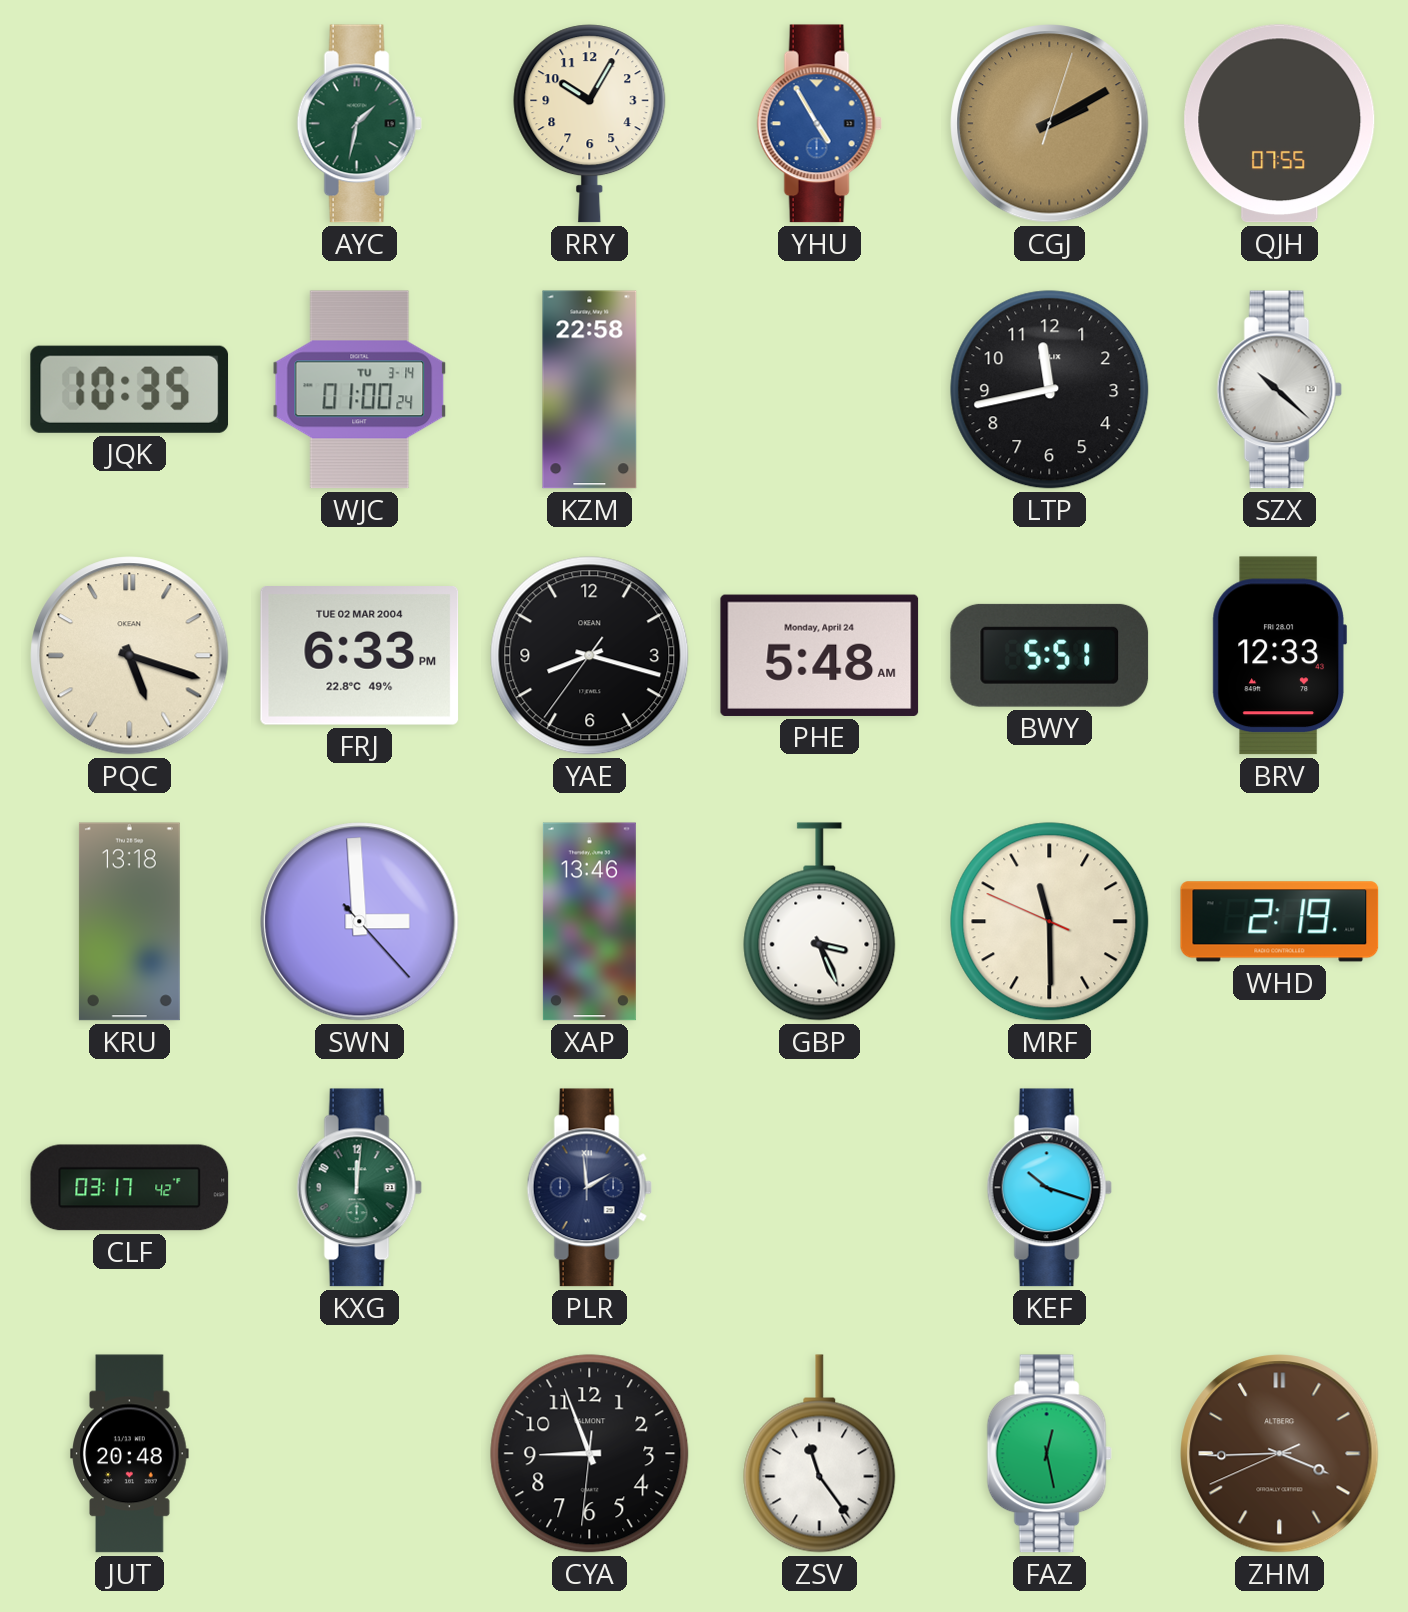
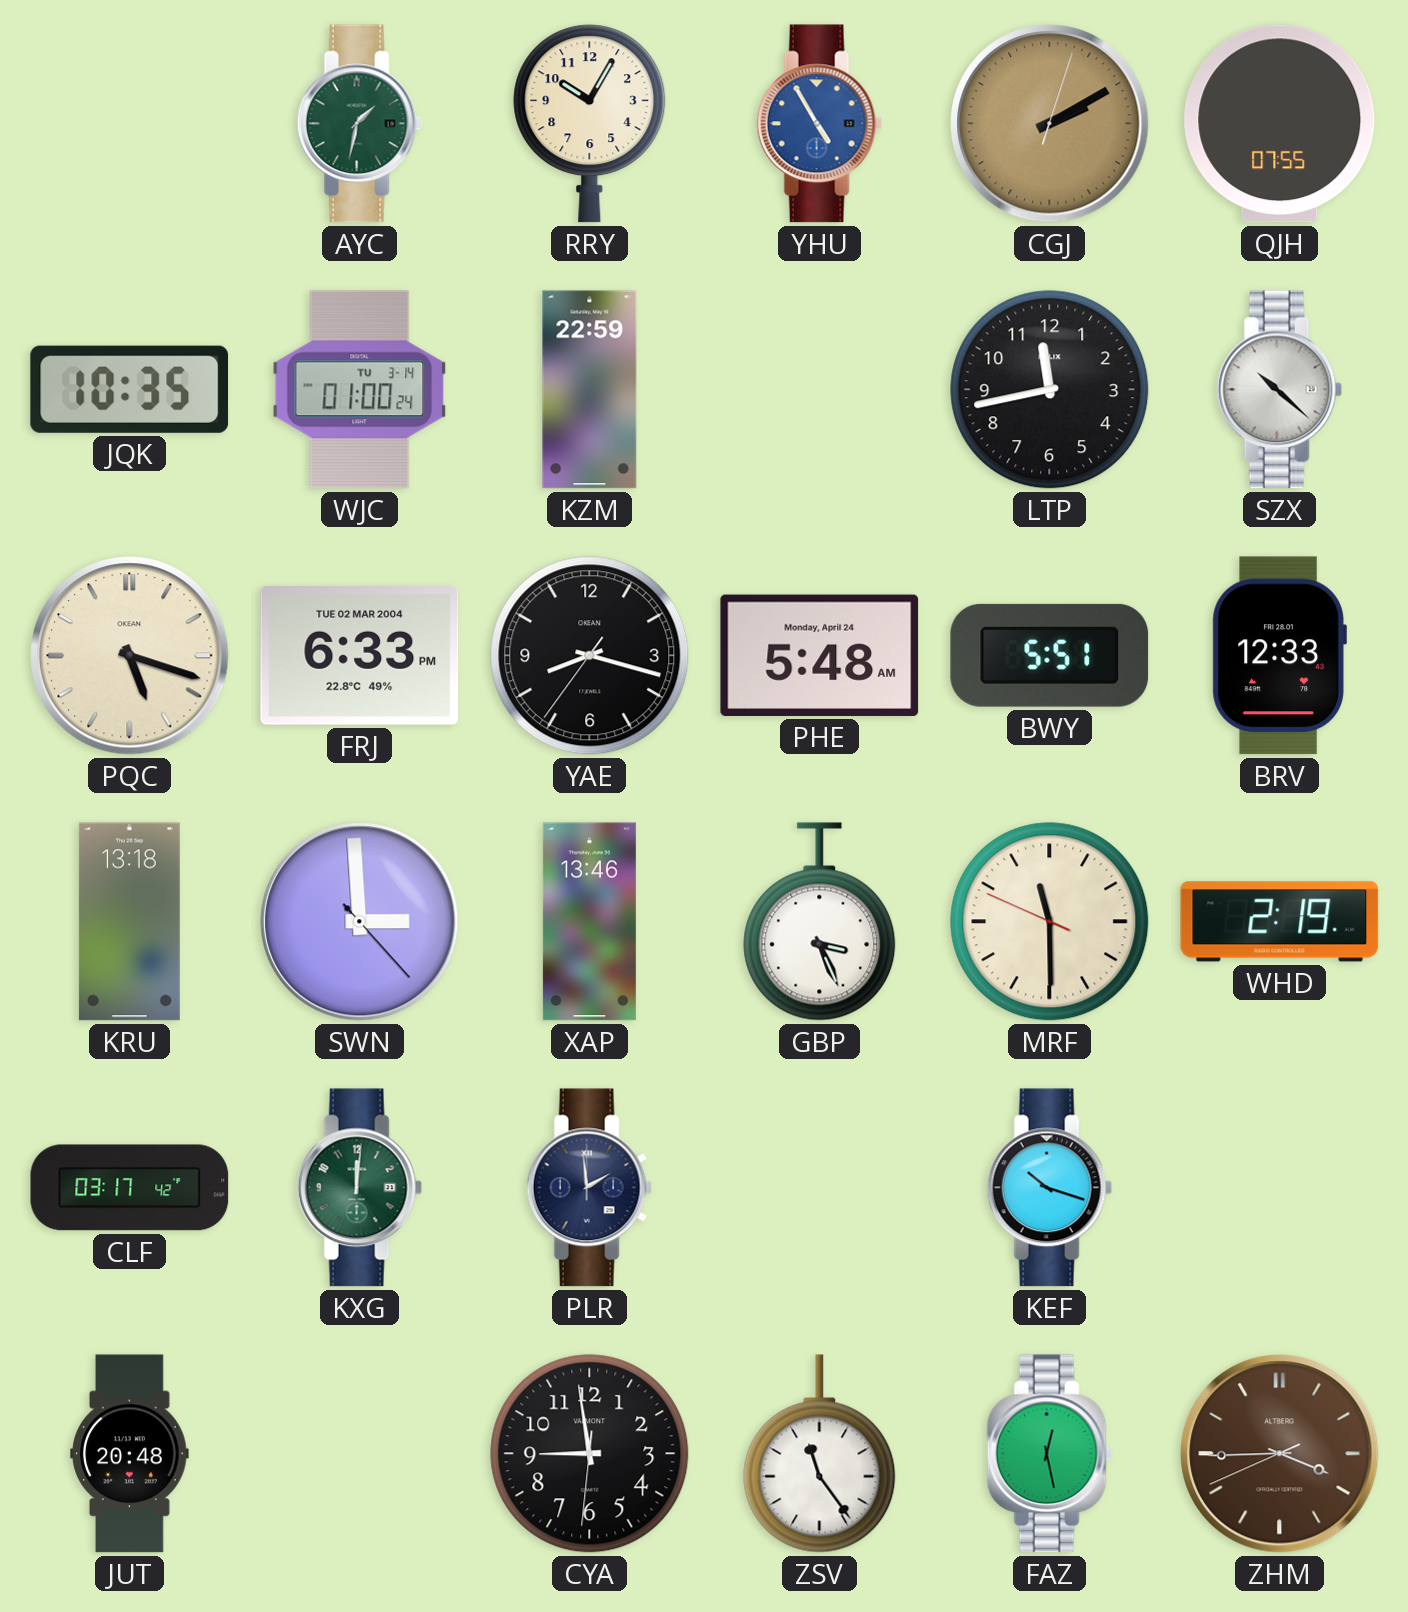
KZM: 22:58 -> 22:59 (590, 390)
CYA: 8:56 -> 8:58 (590, 1454)
